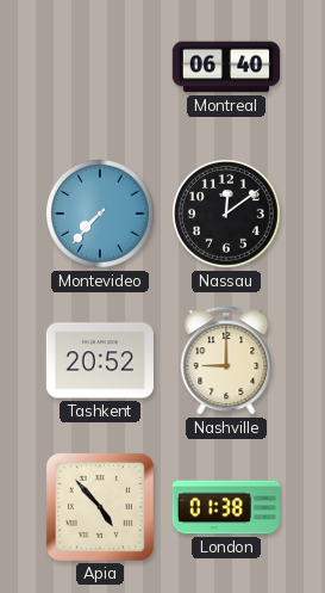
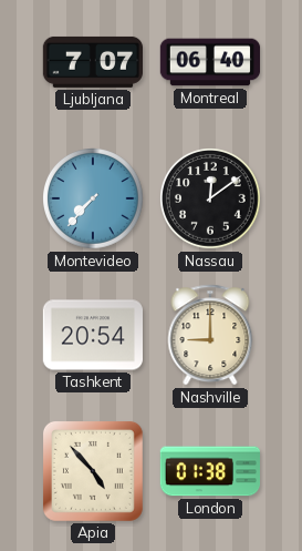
Ljubljana: none -> 7:07 (92, 62)
Tashkent: 20:52 -> 20:54 (92, 335)
